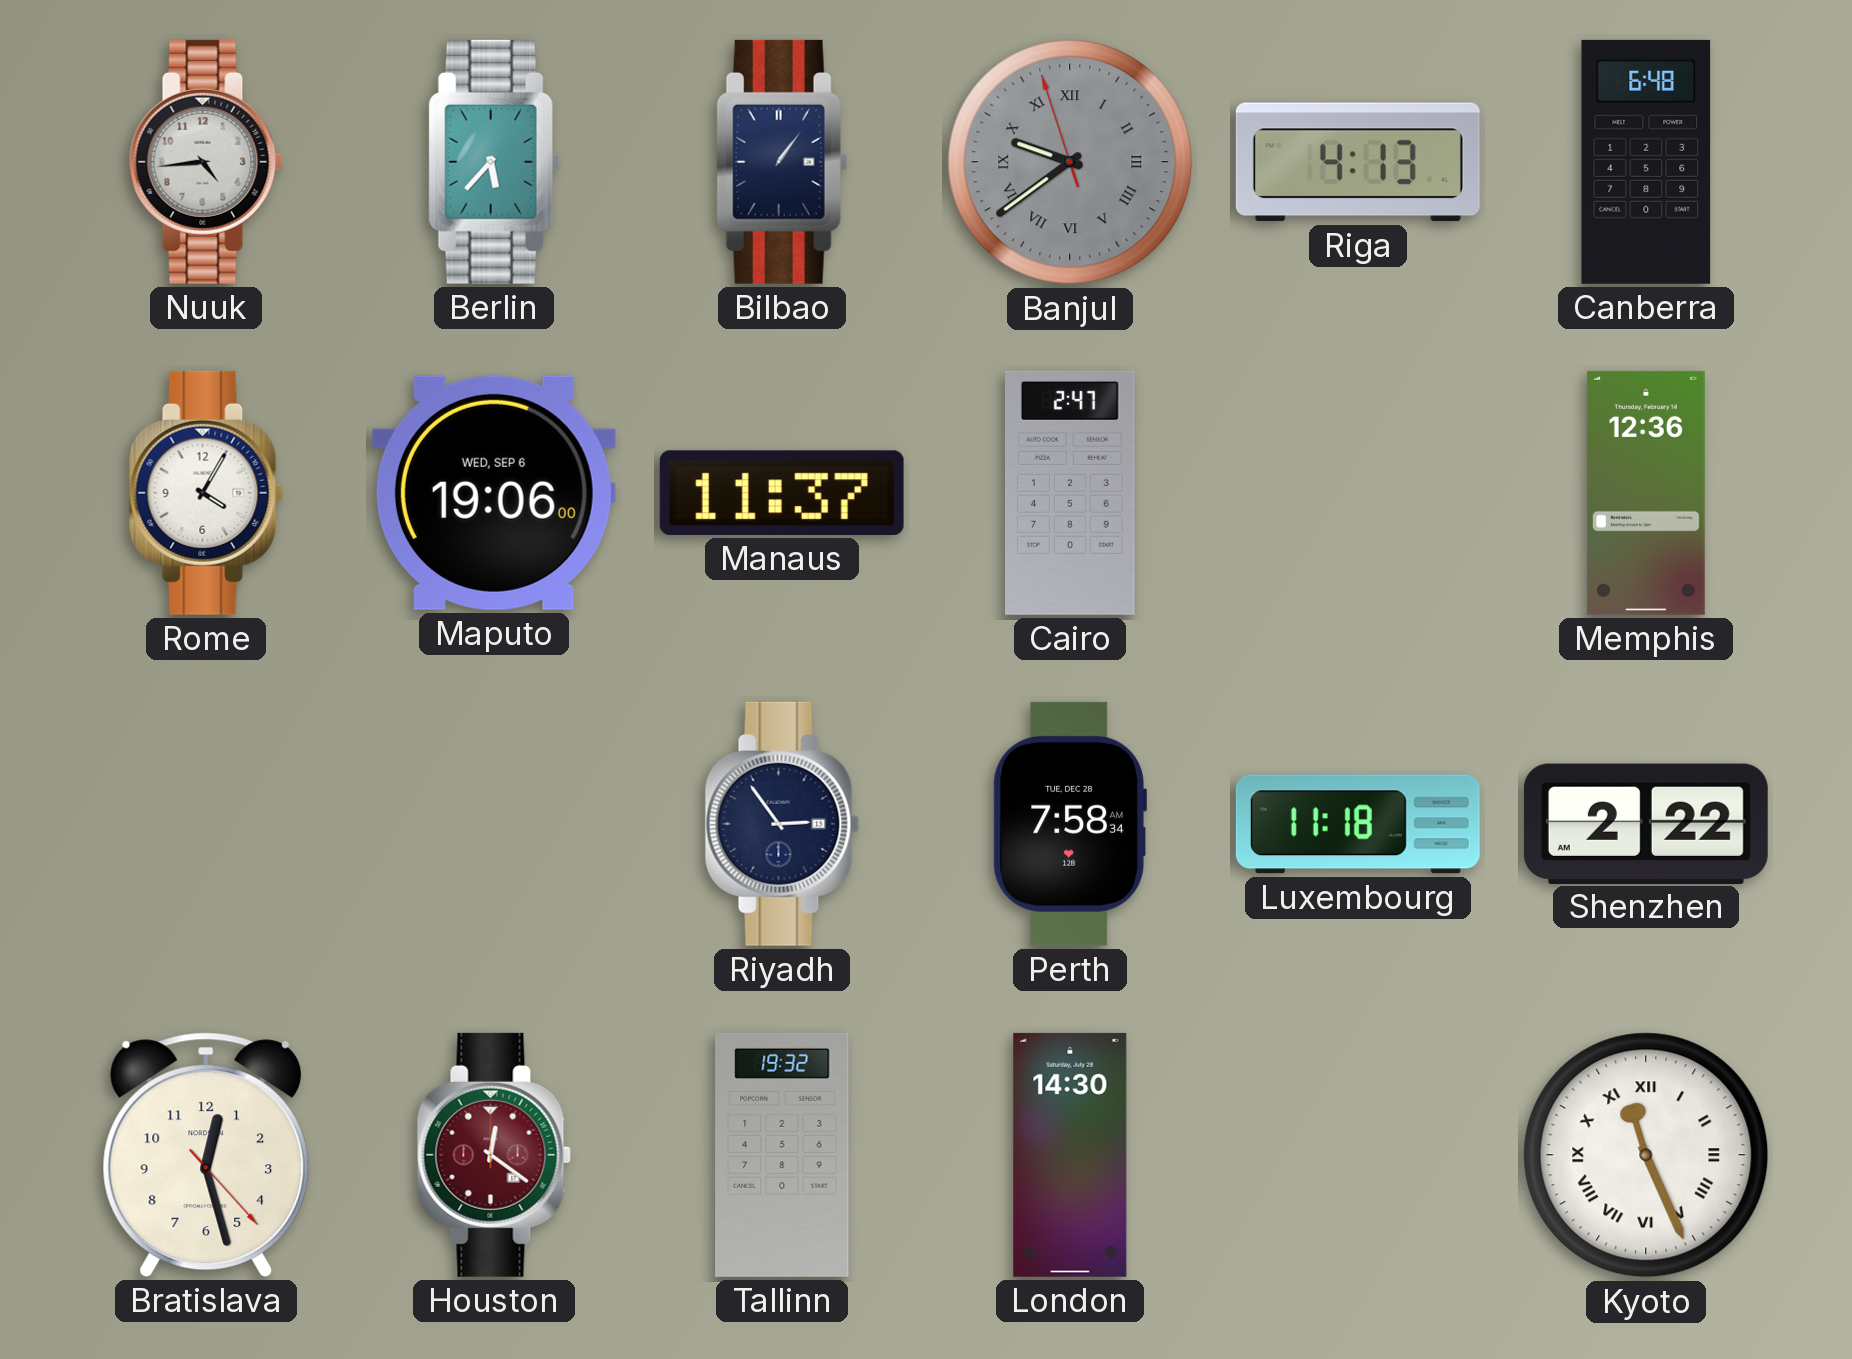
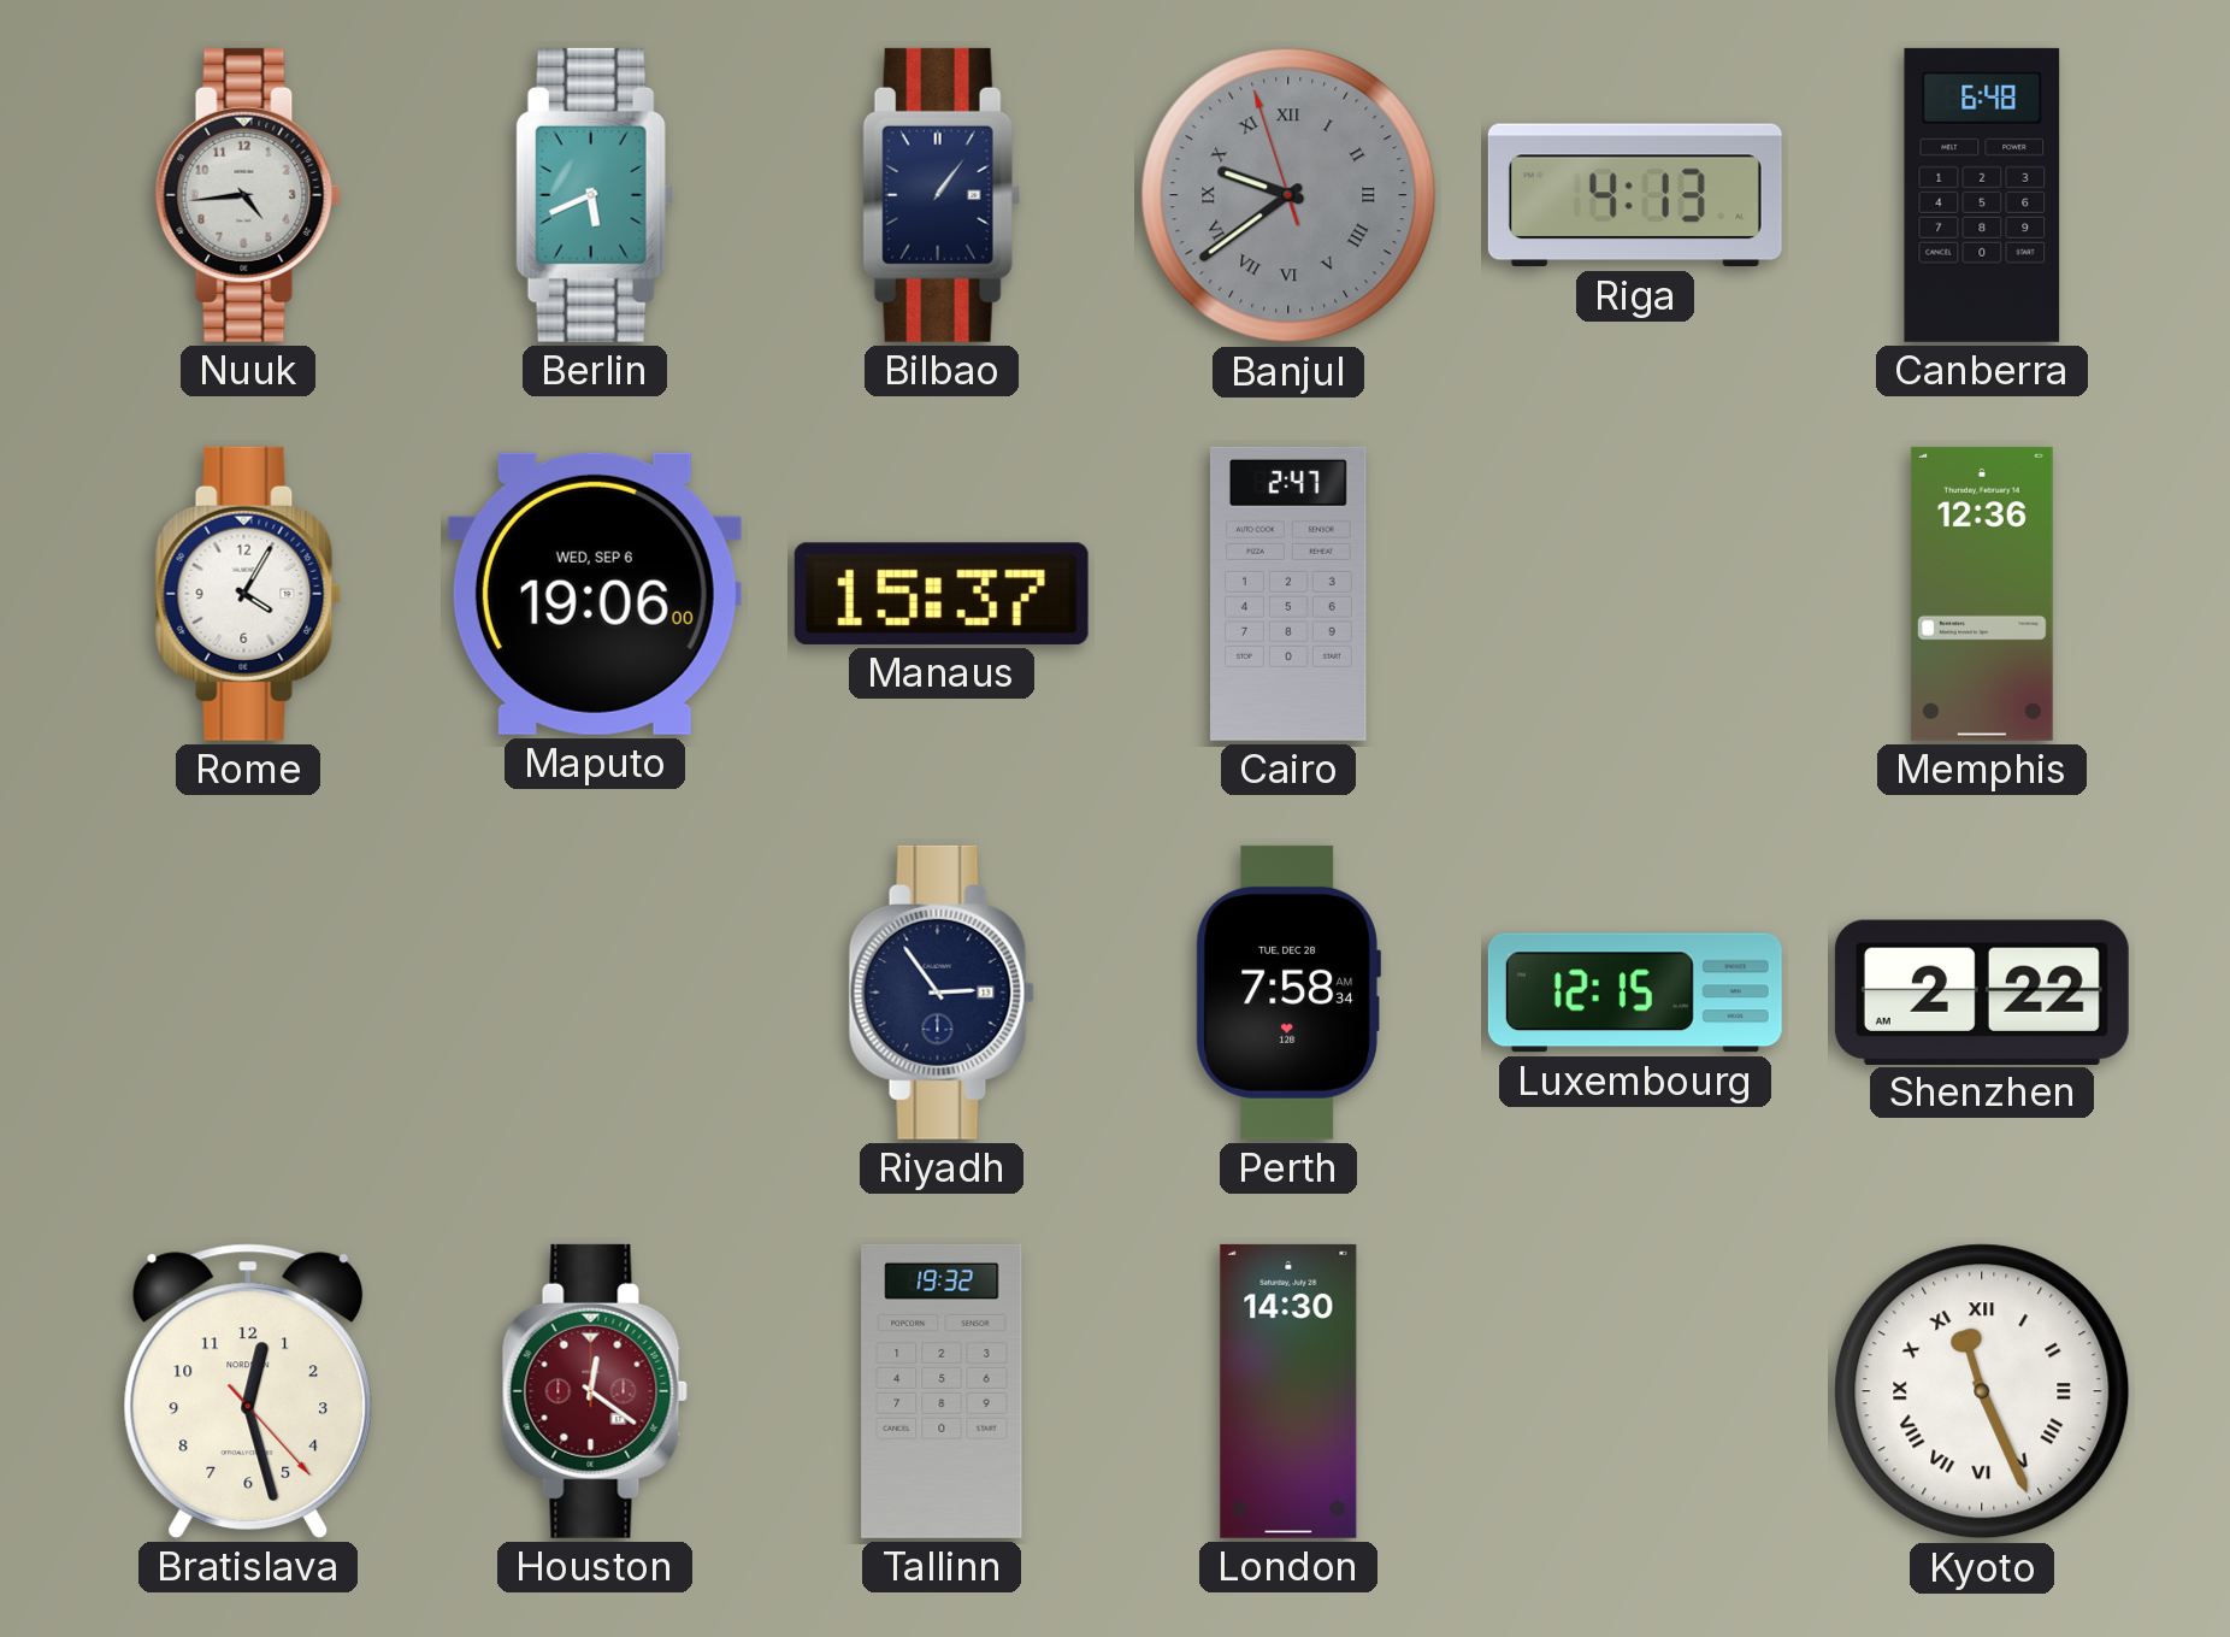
Berlin: 5:37 -> 5:41 (595, 195)
Manaus: 11:37 -> 15:37 (942, 594)
Luxembourg: 11:18 -> 12:15 (1635, 993)
